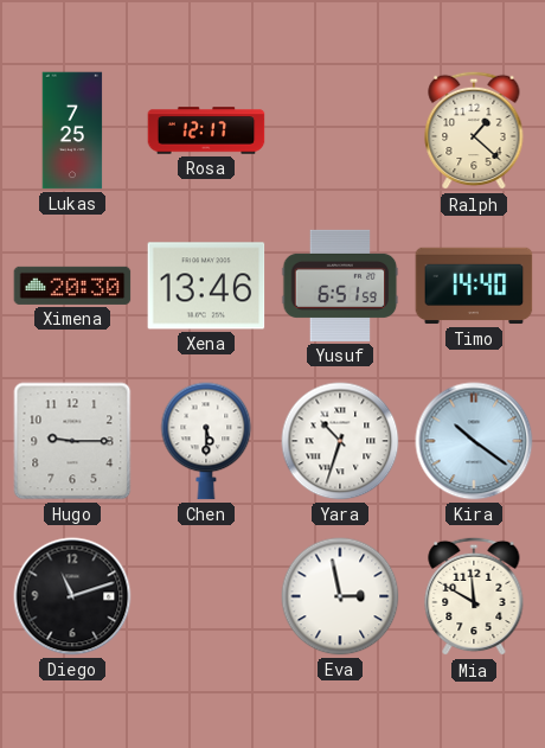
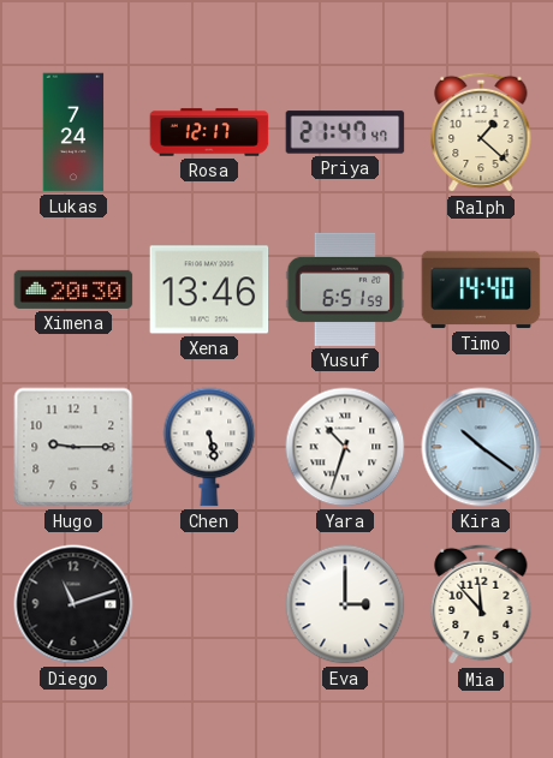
Lukas: 7:25 -> 7:24 (73, 132)
Priya: none -> 21:47 (345, 132)
Chen: 5:30 -> 5:28 (209, 447)
Eva: 2:58 -> 3:00 (345, 604)
Mia: 11:50 -> 11:53 (481, 604)
